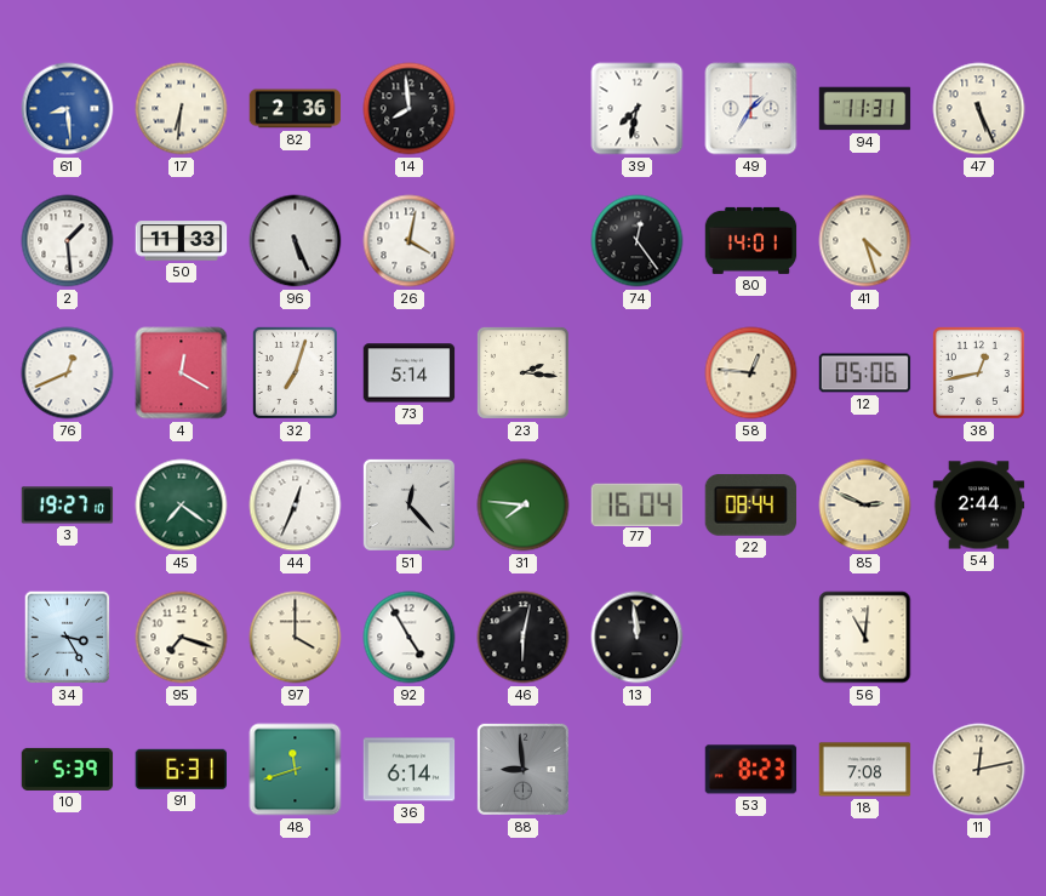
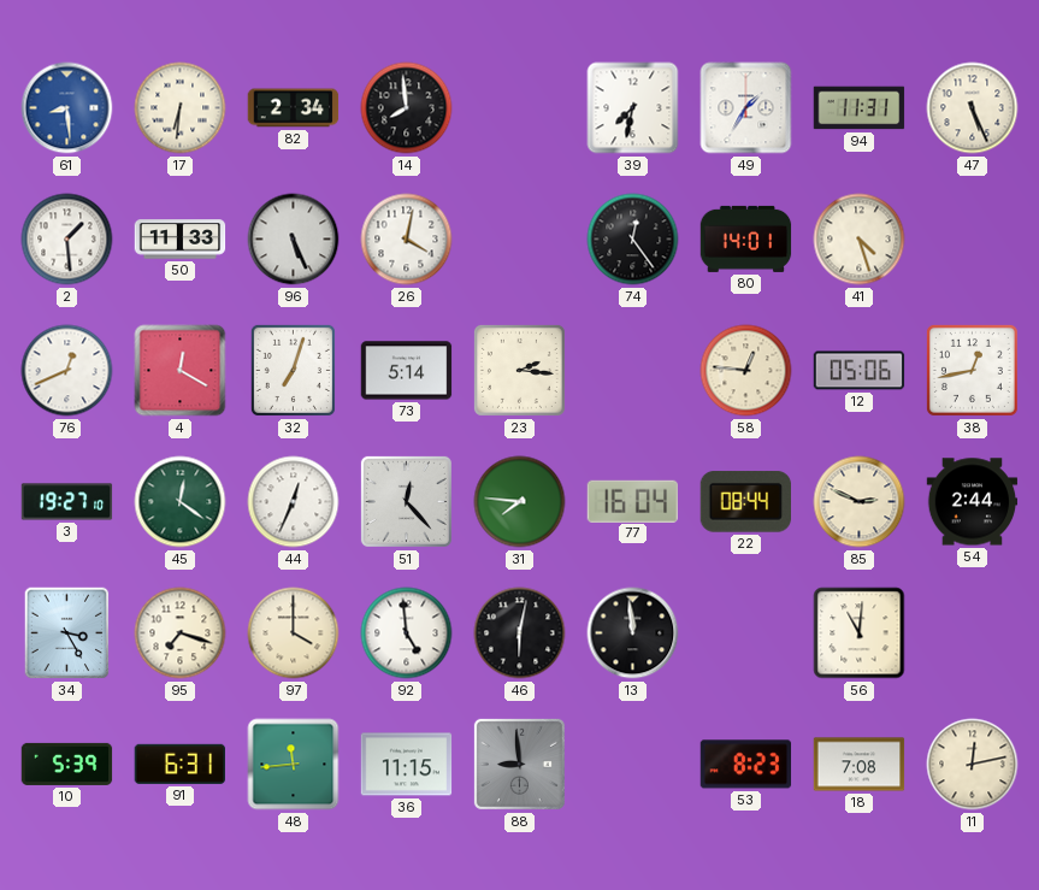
82: 2:36 -> 2:34 (294, 108)
45: 7:21 -> 12:21 (181, 502)
92: 4:55 -> 4:59 (407, 633)
48: 11:42 -> 11:44 (294, 765)
36: 6:14 -> 11:15 (407, 765)
